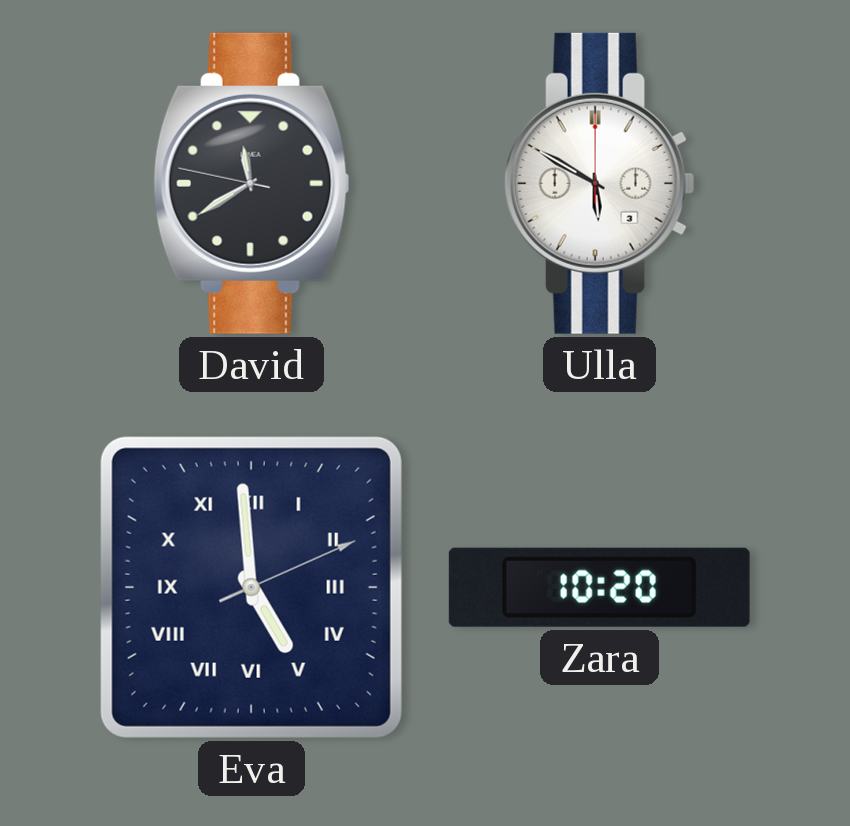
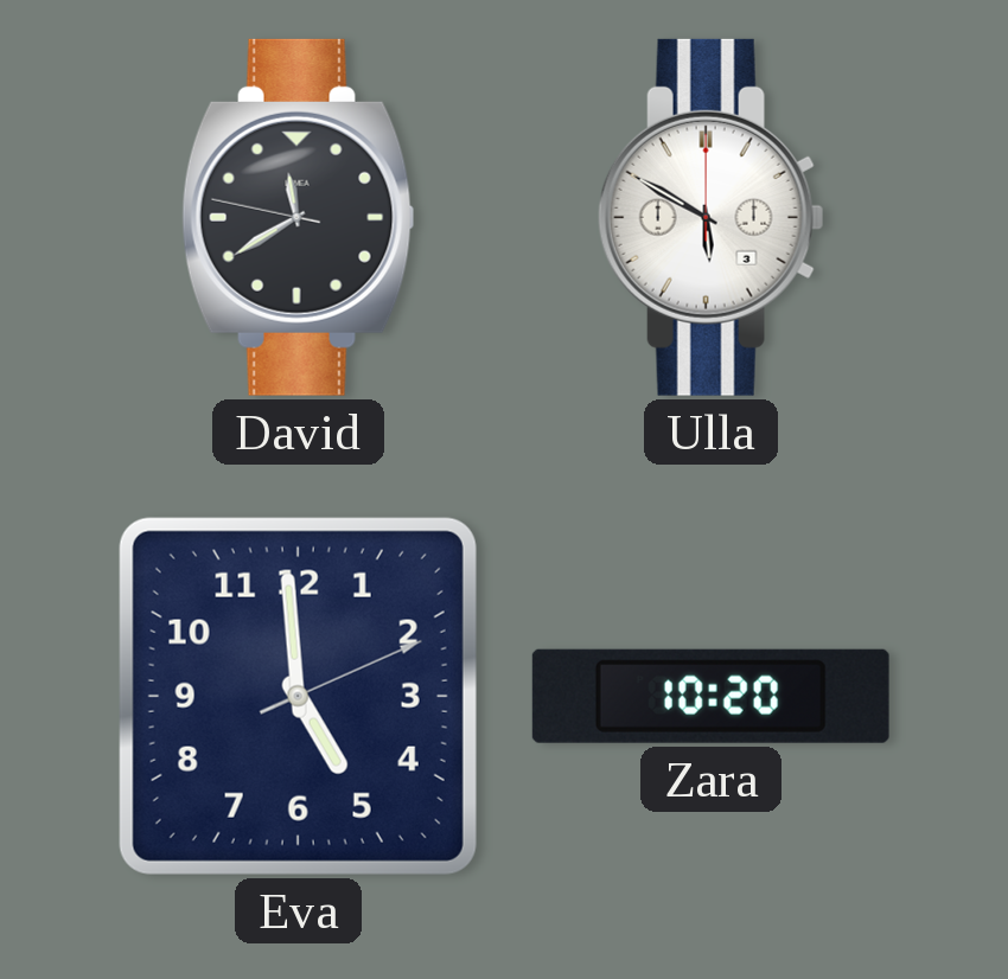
Eva numerals: Roman -> Arabic (298, 696)
